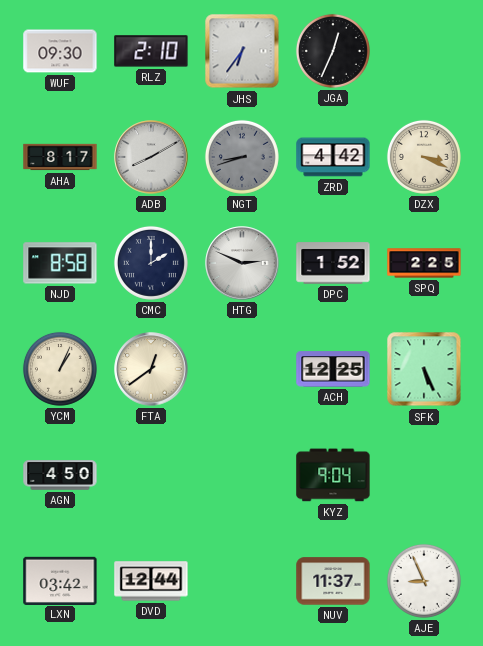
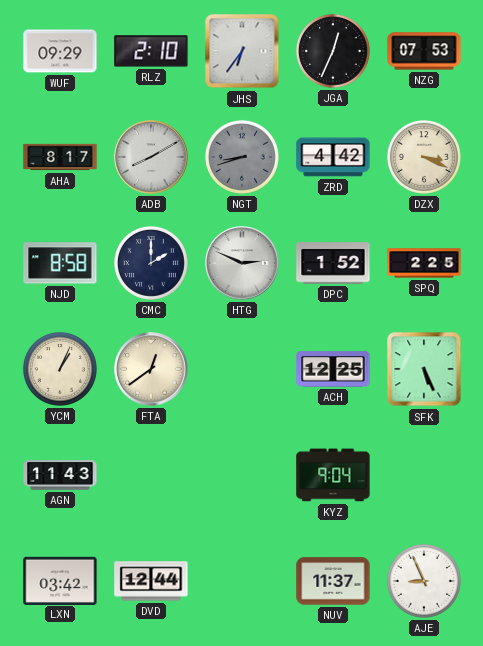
WUF: 09:30 -> 09:29 (60, 51)
NZG: none -> 07:53 (424, 51)
AGN: 4:50 -> 11:43 (60, 475)
